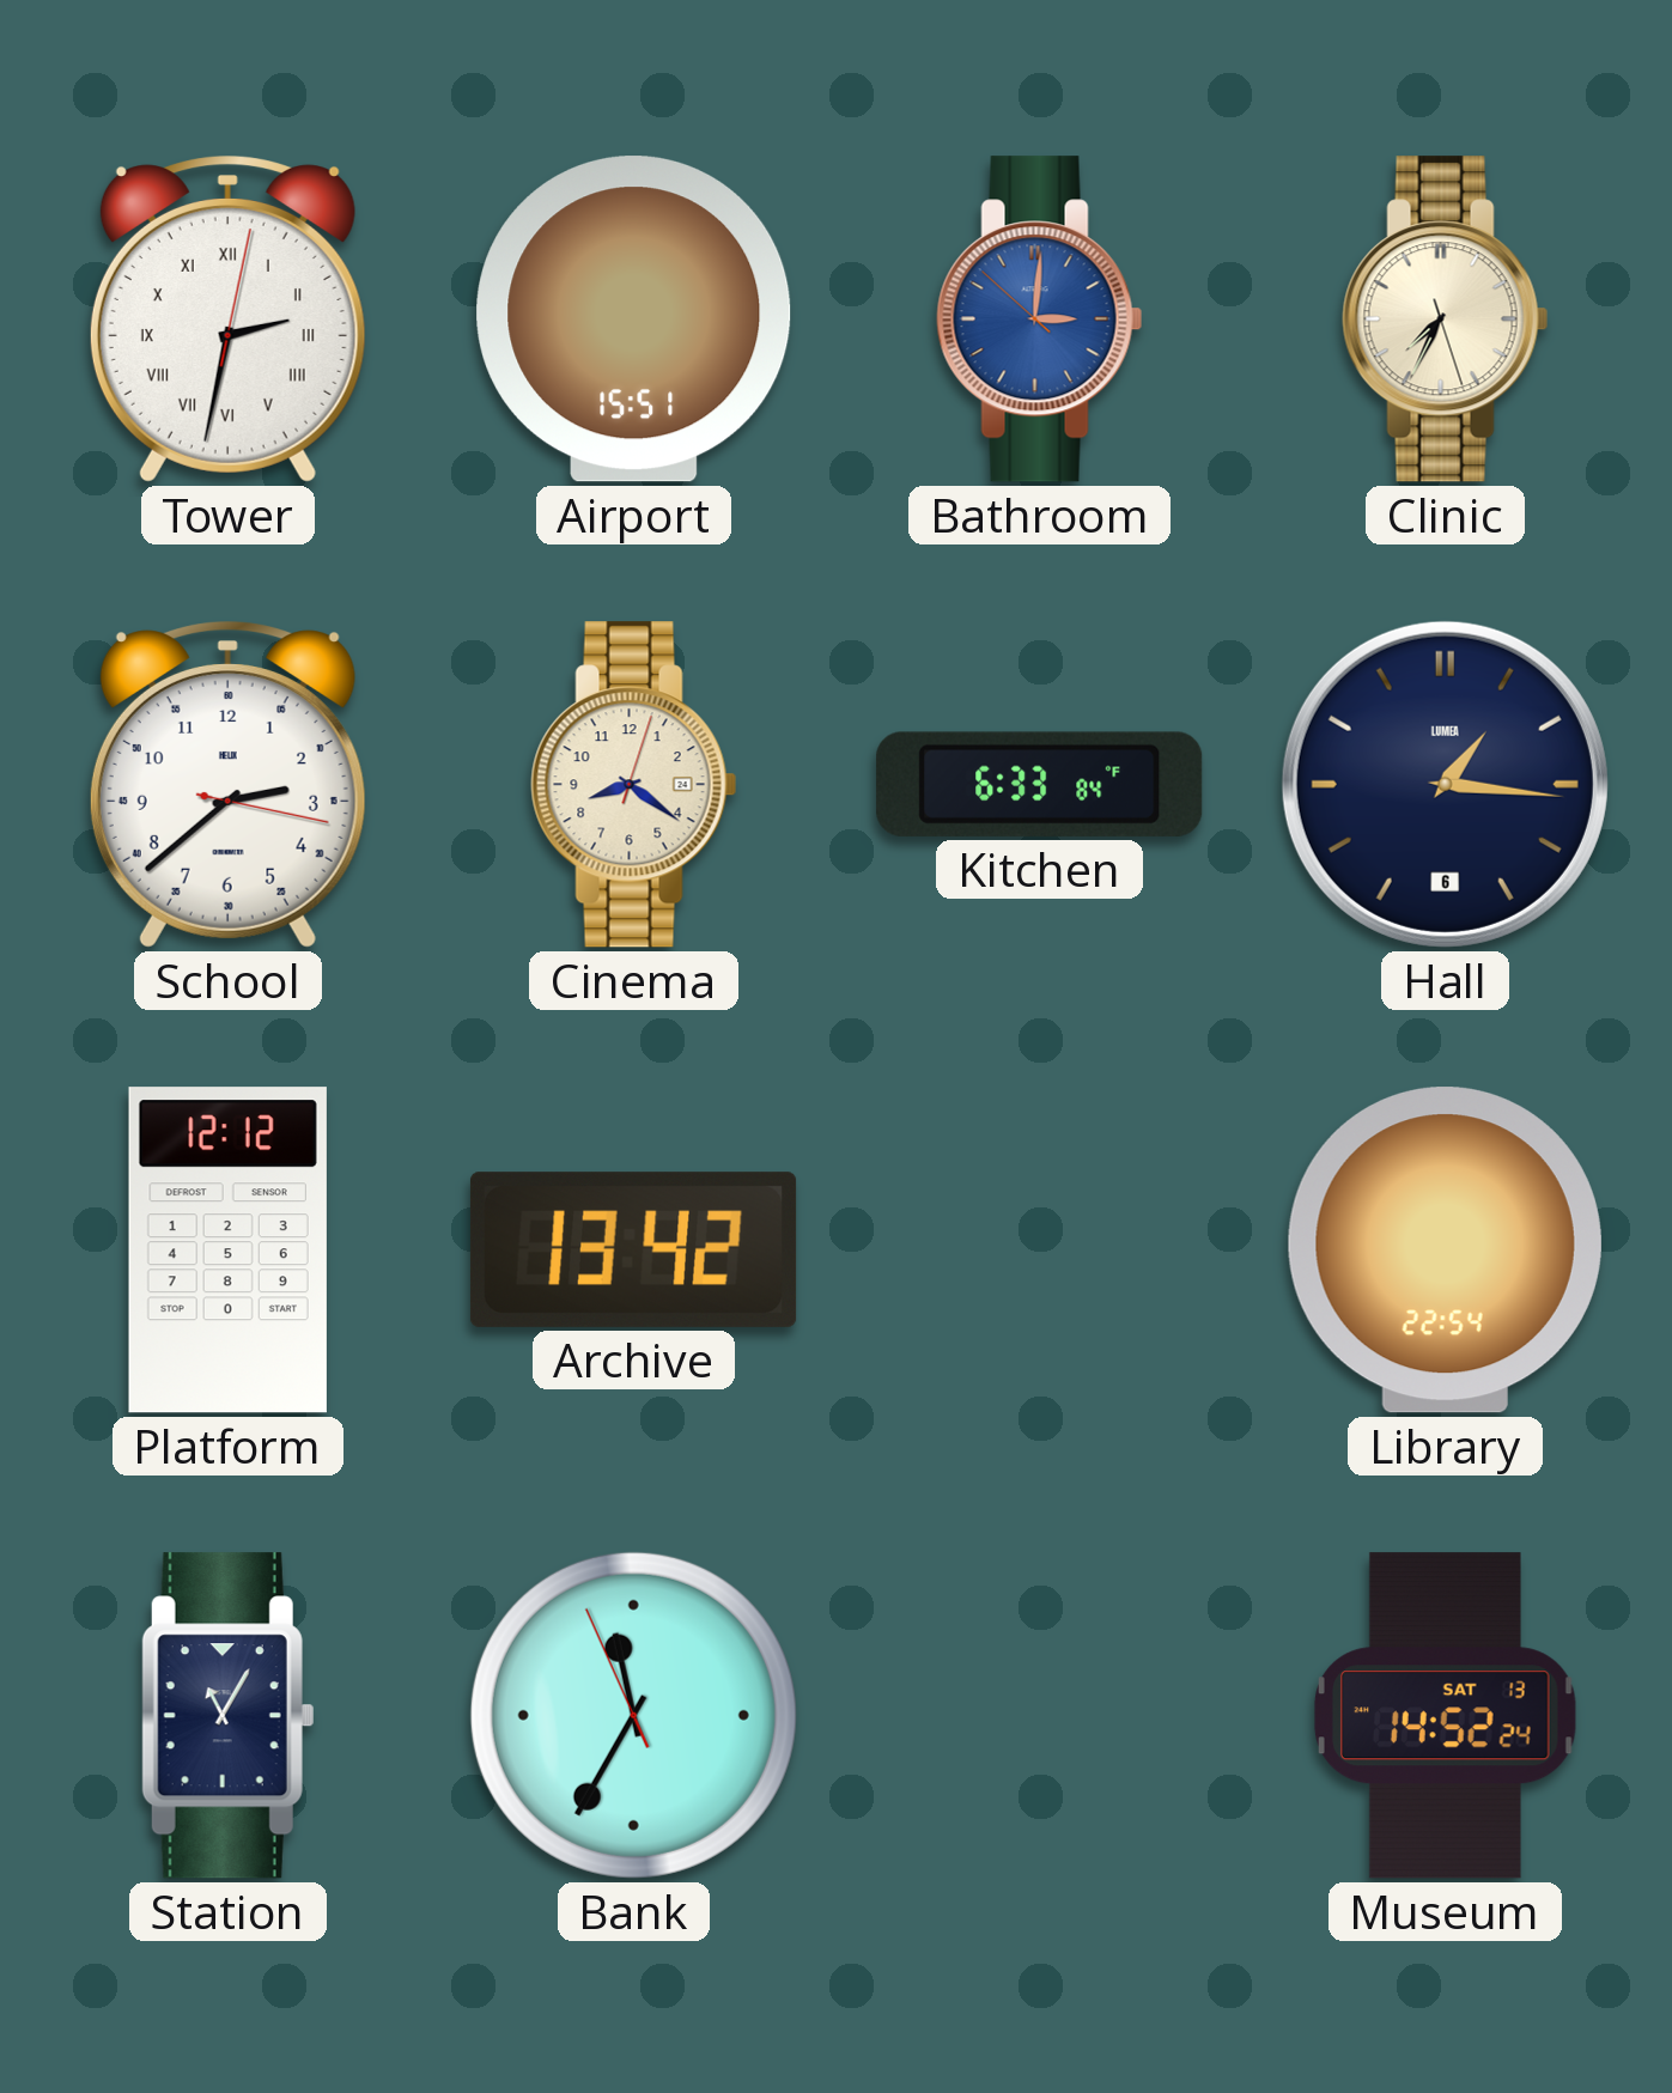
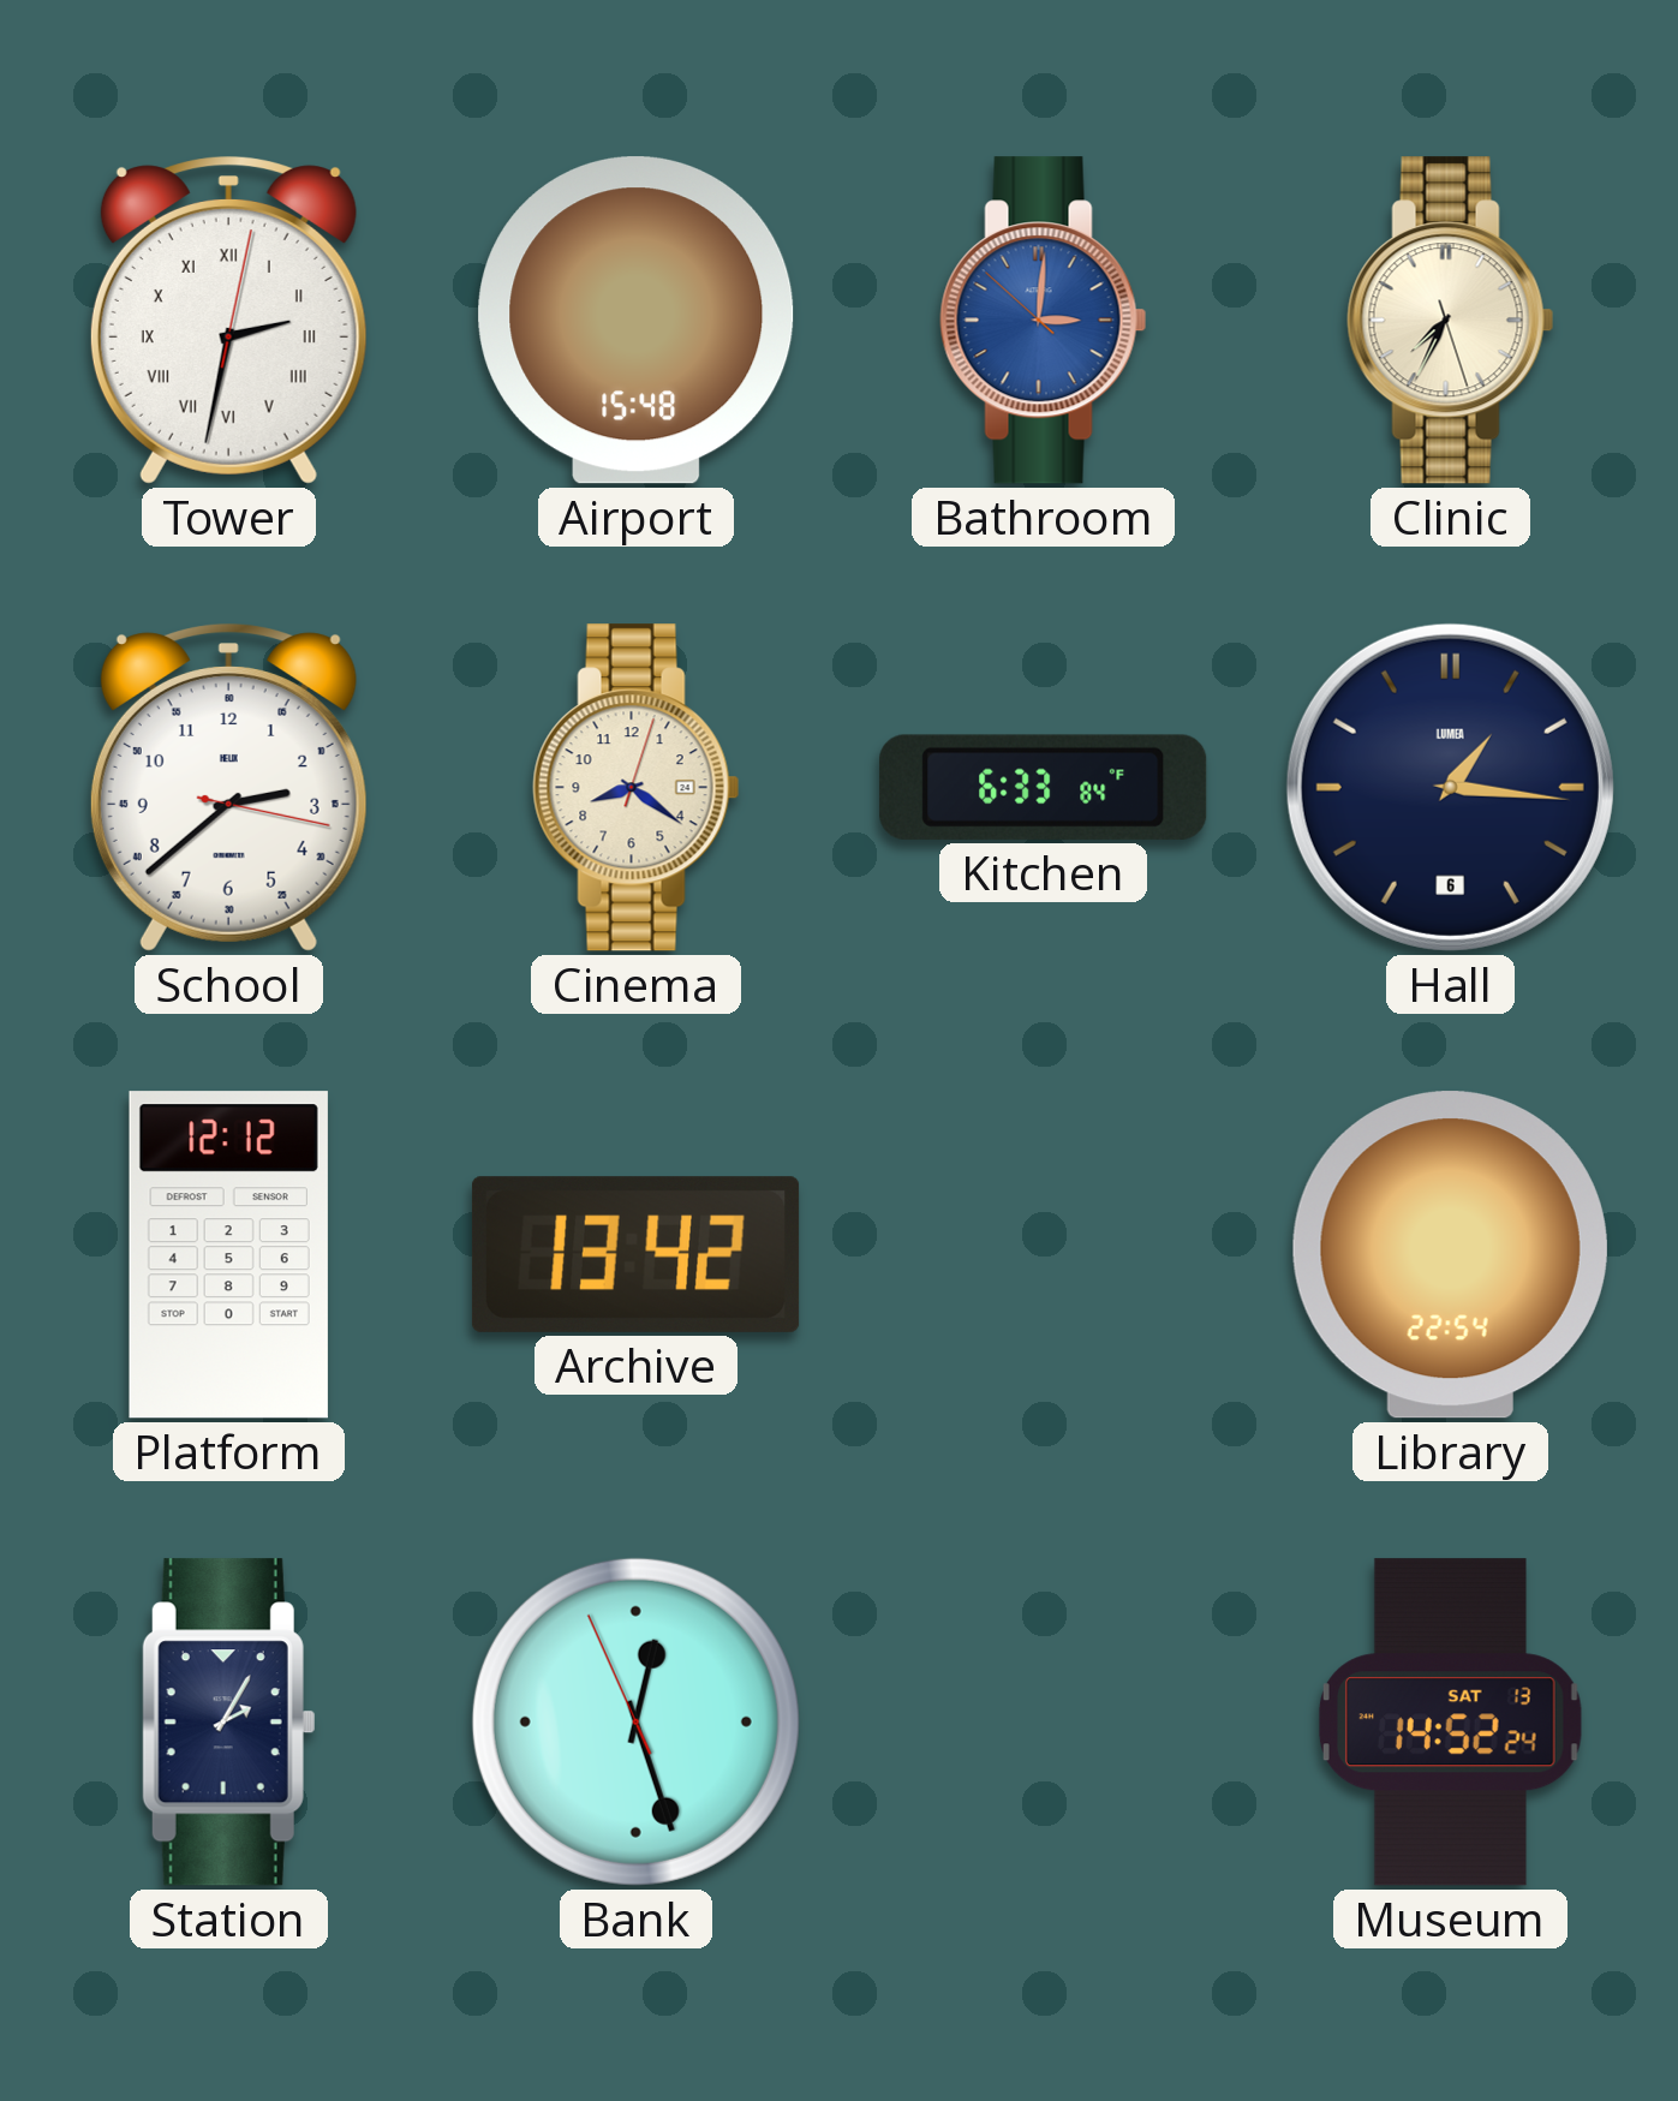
Airport: 15:51 -> 15:48 (637, 321)
Station: 11:05 -> 2:05 (228, 1723)
Bank: 11:34 -> 12:26 (635, 1721)
